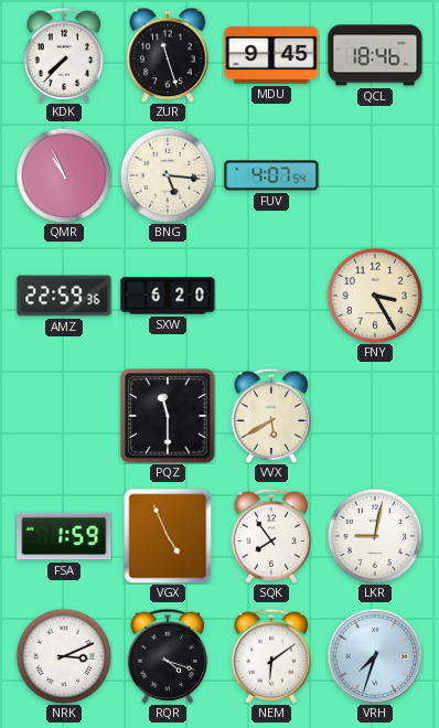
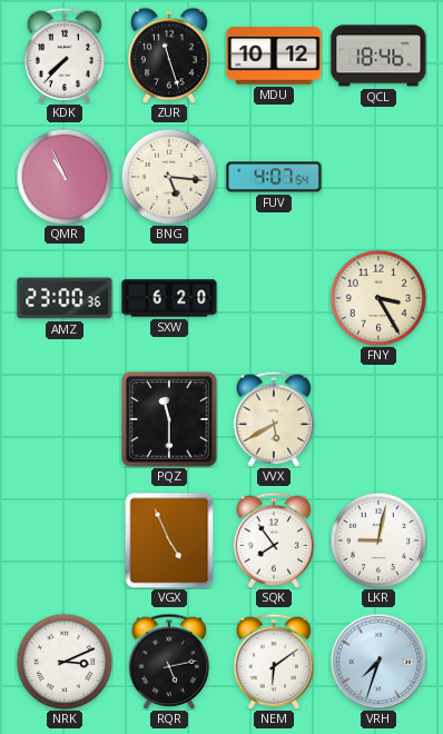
MDU: 9:45 -> 10:12 (274, 56)
AMZ: 22:59 -> 23:00 (65, 298)
FSA: 1:59 -> none (64, 536)
RQR: 4:18 -> 5:13 (169, 662)
